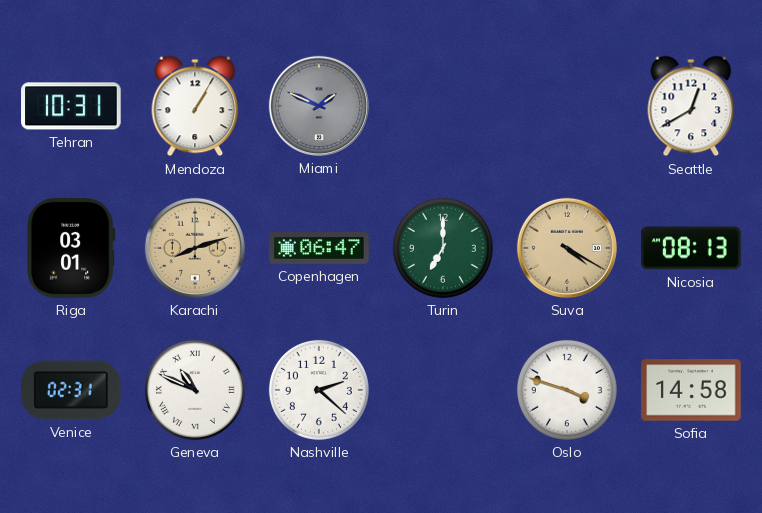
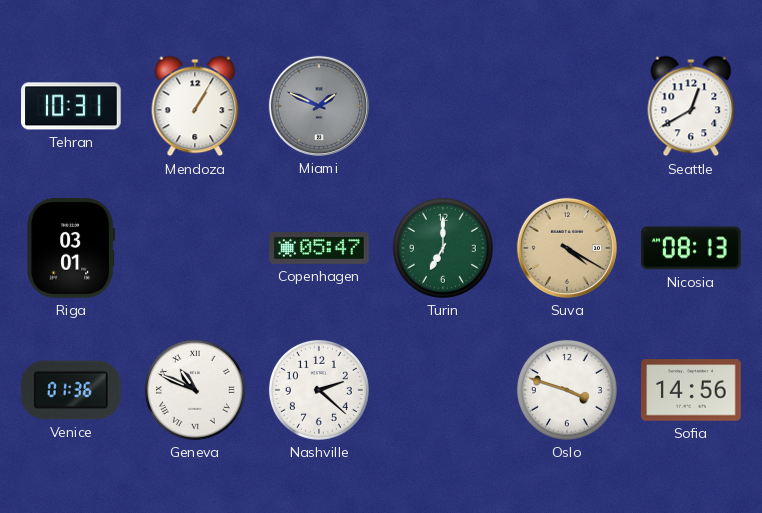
Karachi: 8:12 -> none (195, 248)
Copenhagen: 06:47 -> 05:47 (319, 249)
Venice: 02:31 -> 01:36 (72, 390)
Sofia: 14:58 -> 14:56 (691, 390)
